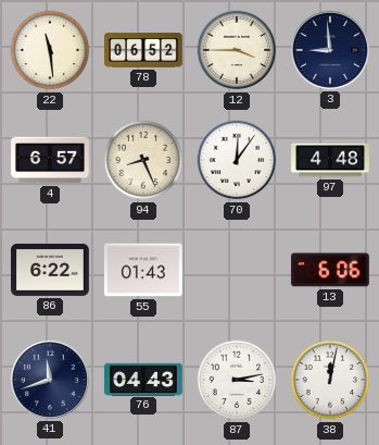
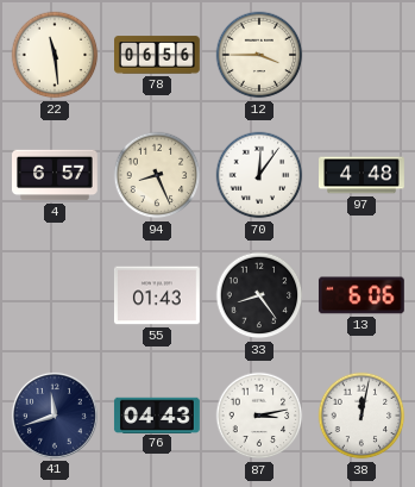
78: 06:52 -> 06:56 (158, 55)
3: 8:59 -> none (330, 50)
86: 6:22 -> none (51, 270)
33: none -> 8:24 (259, 295)
